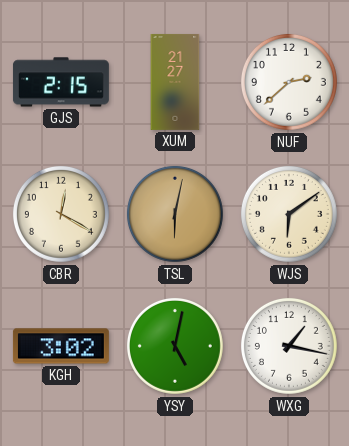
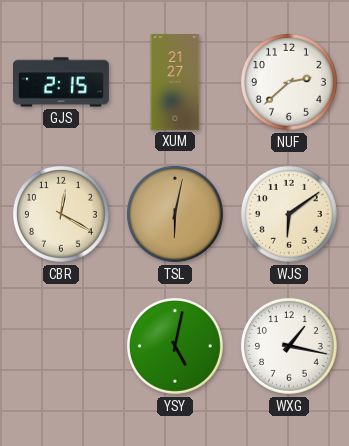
KGH: 3:02 -> none (61, 346)
